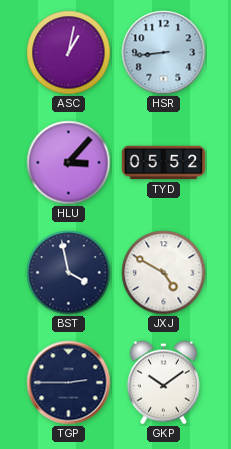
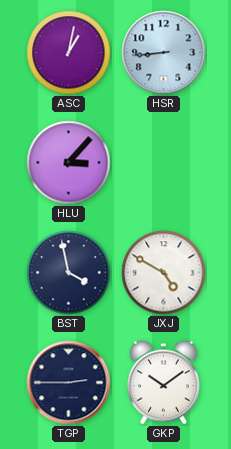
TYD: 05:52 -> none (164, 163)
